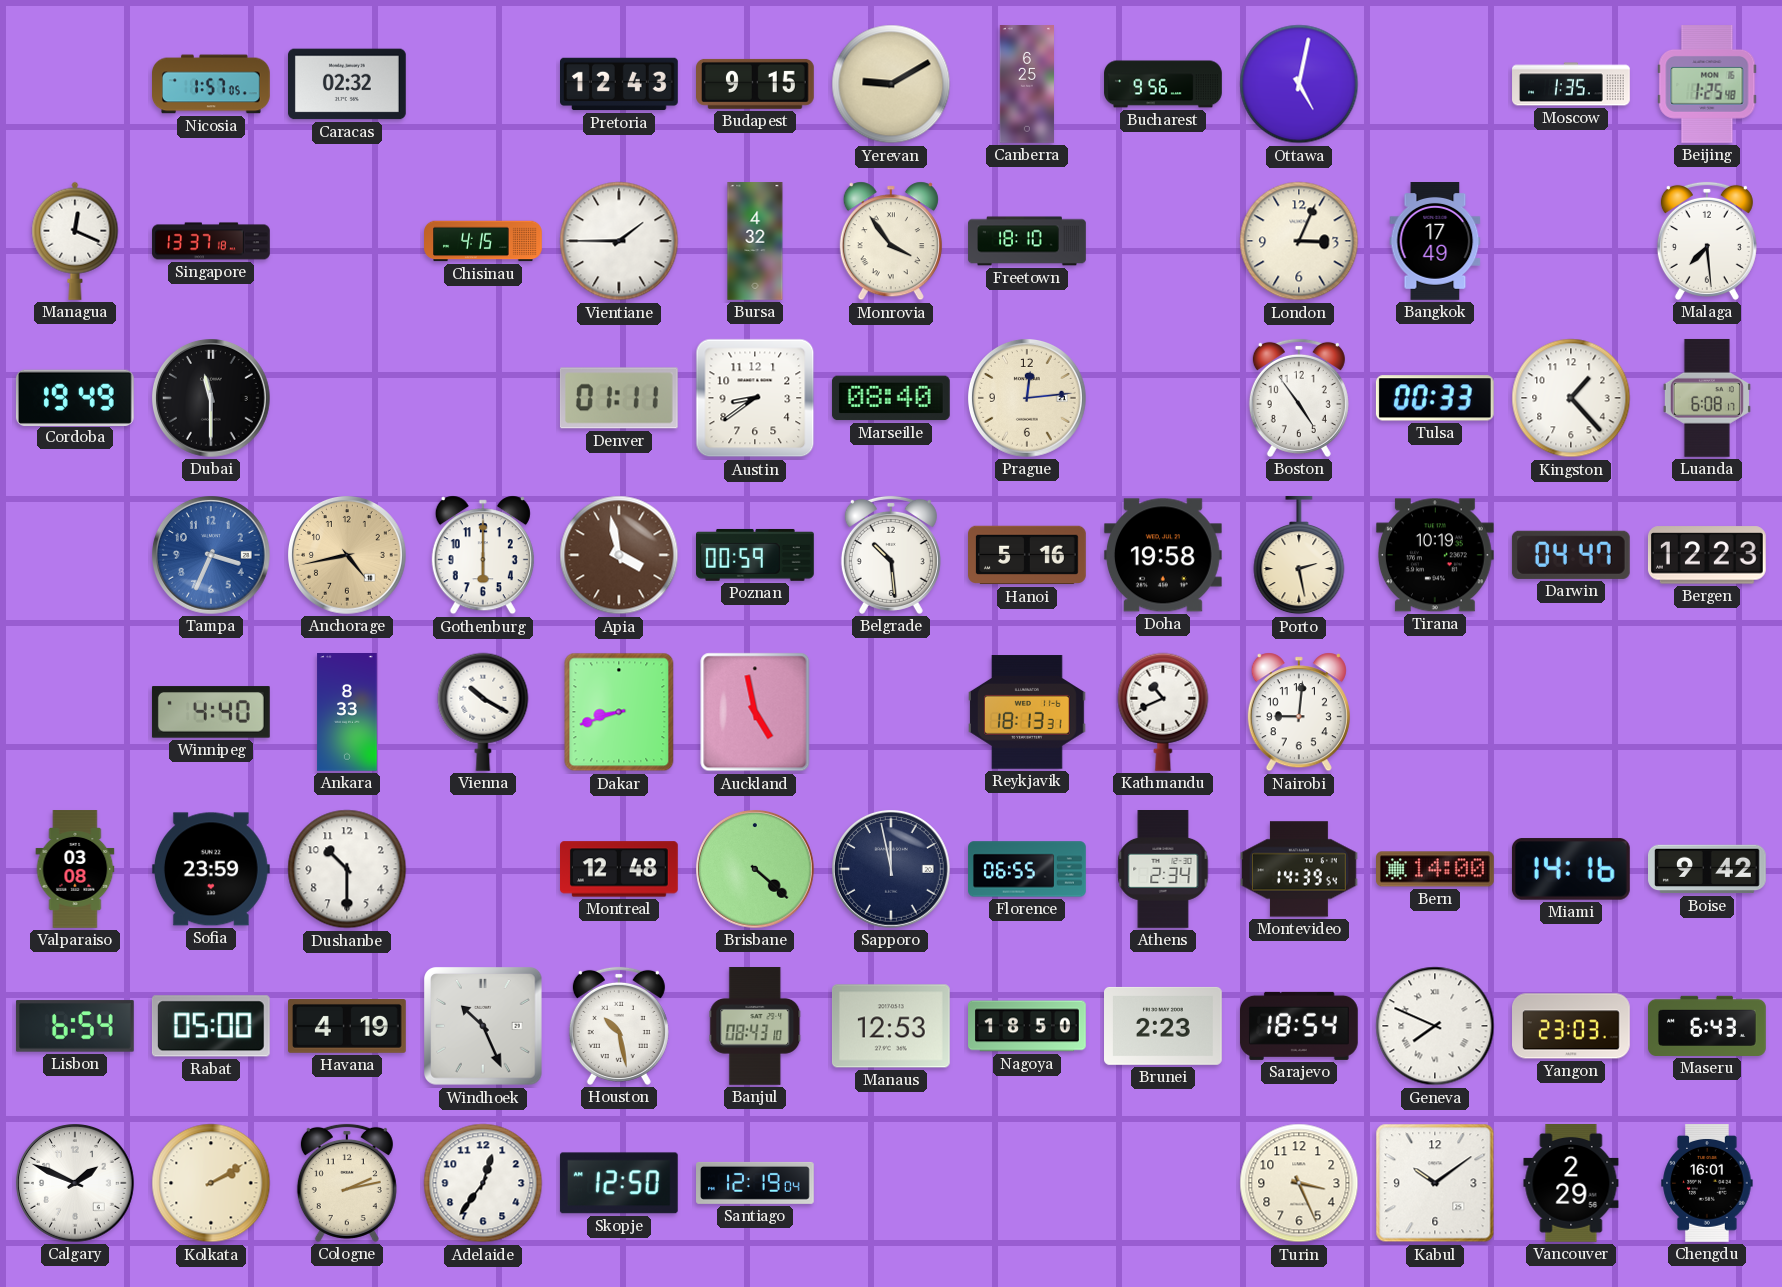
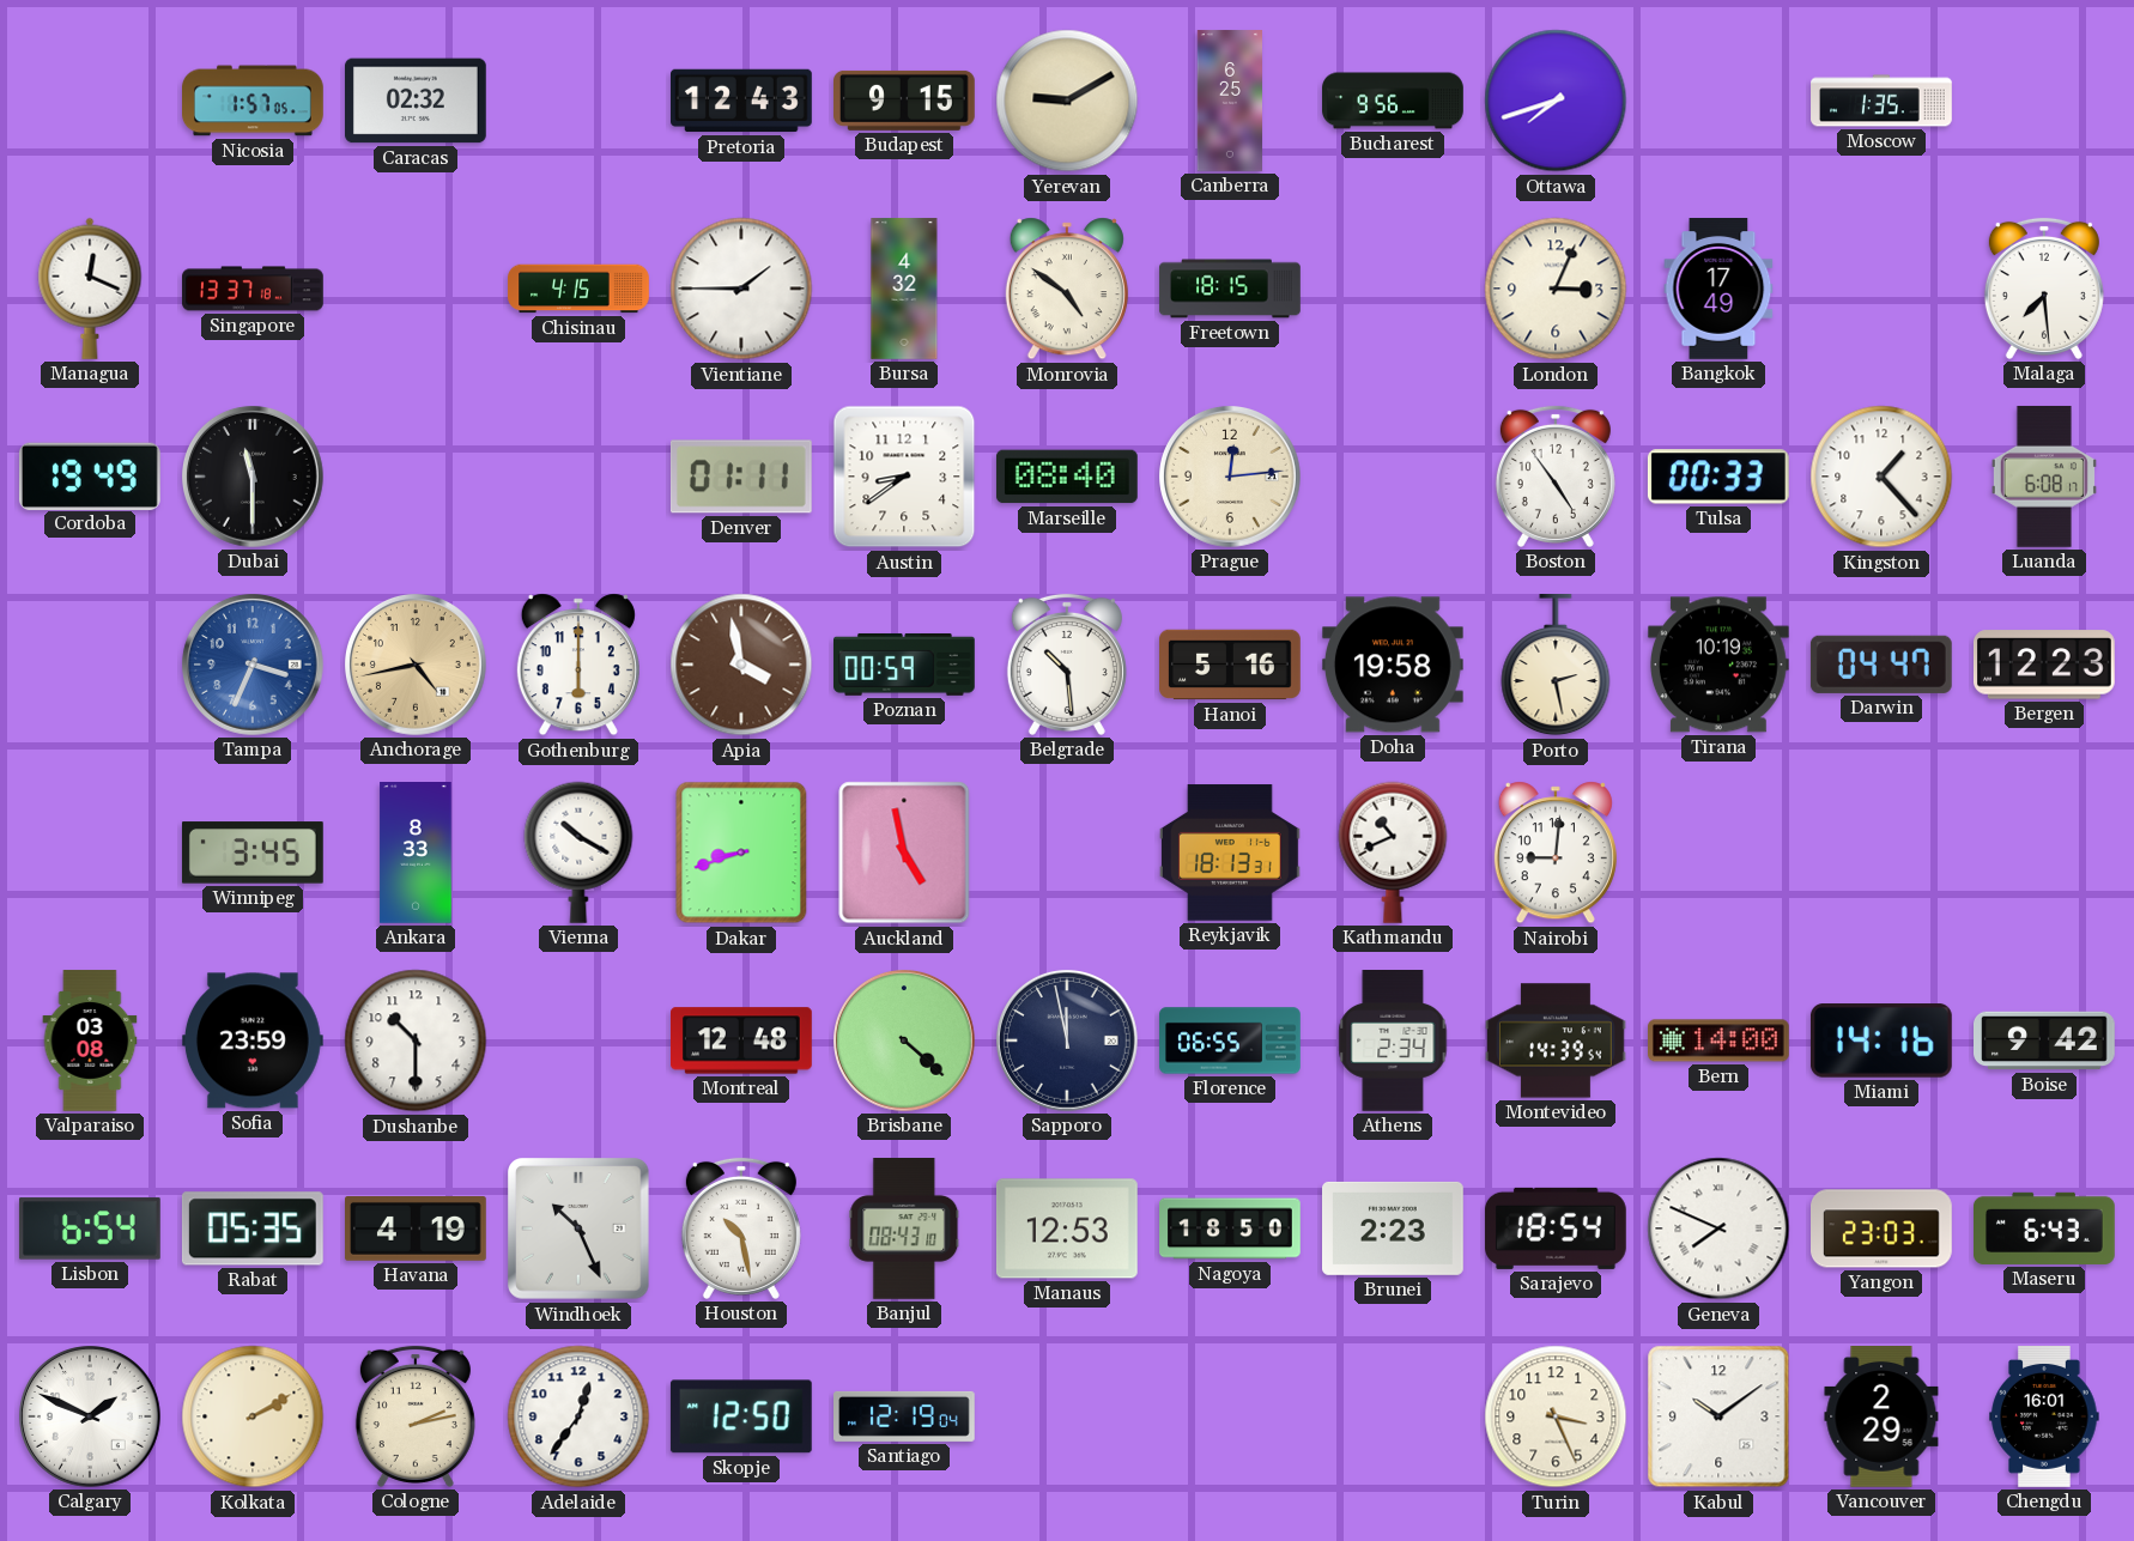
Ottawa: 5:02 -> 7:42 (1556, 101)
Beijing: 1:25 -> none (1707, 85)
Monrovia: 3:54 -> 4:51 (1067, 289)
Freetown: 18:10 -> 18:15 (1230, 289)
Winnipeg: 4:40 -> 3:45 (253, 853)
Rabat: 05:00 -> 05:35 (253, 1228)
